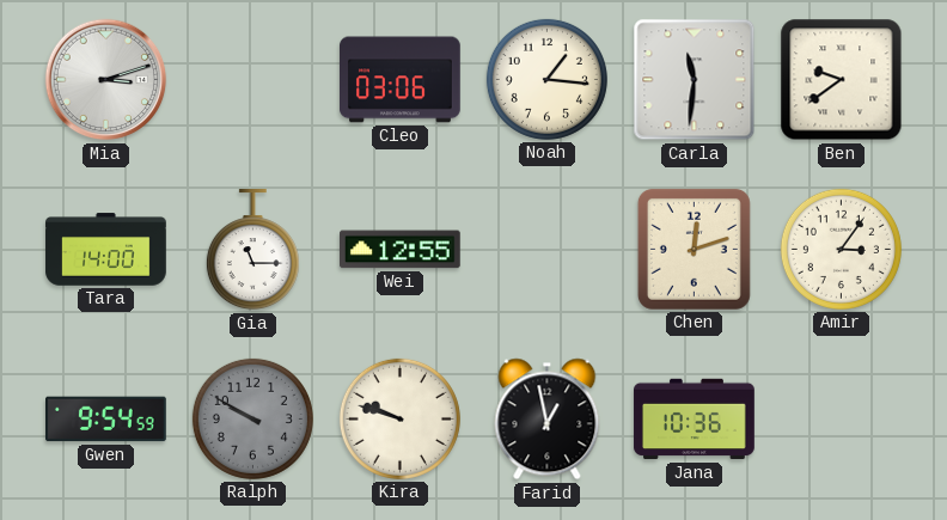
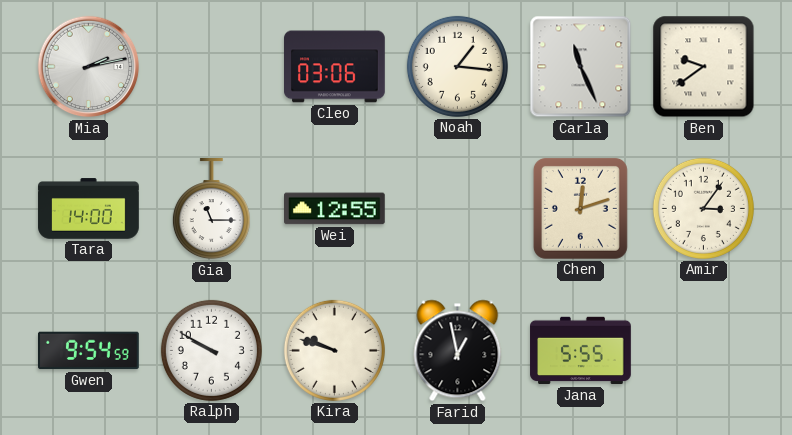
Mia: 3:12 -> 2:13 (89, 67)
Carla: 11:31 -> 11:26 (581, 67)
Ralph dial: grey -> white (211, 350)
Jana: 10:36 -> 5:55 (581, 351)
